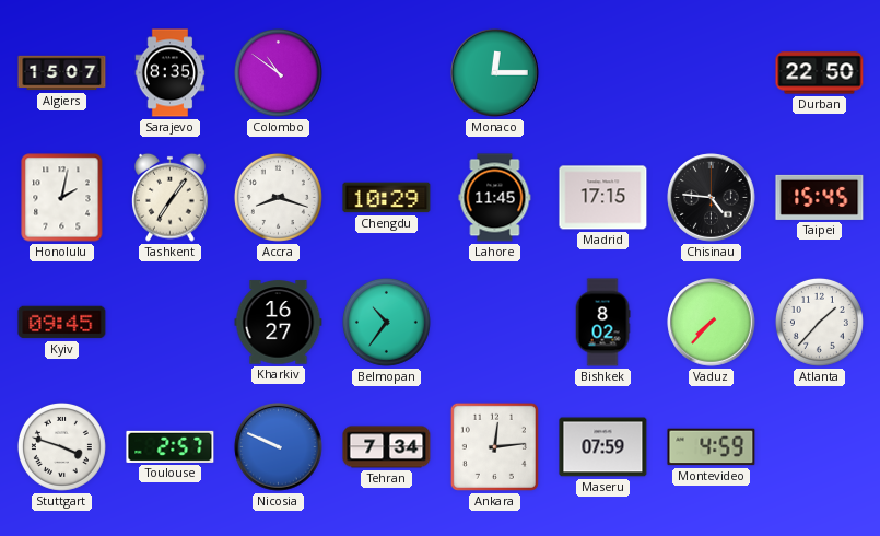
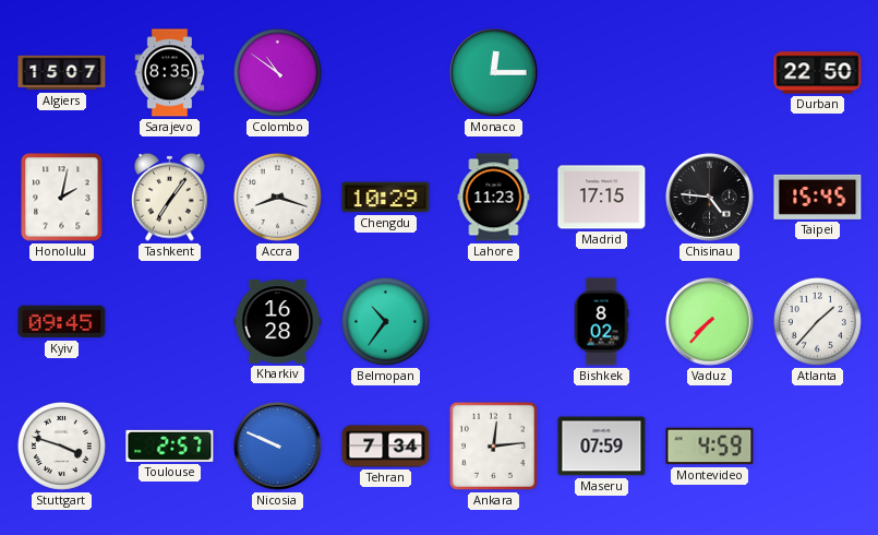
Lahore: 11:45 -> 11:23 (494, 198)
Kharkiv: 16:27 -> 16:28 (278, 322)
